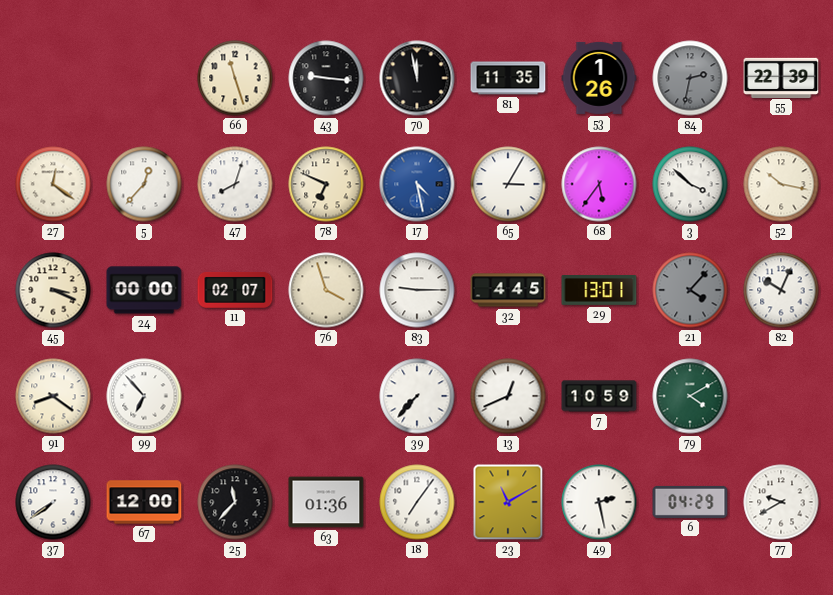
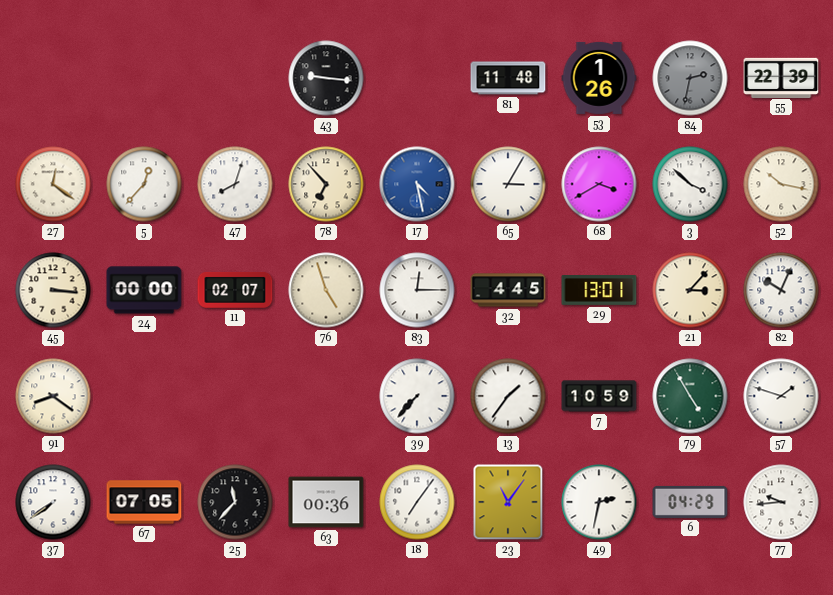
66: 11:27 -> none (235, 78)
70: 11:58 -> none (417, 78)
81: 11:35 -> 11:48 (508, 78)
78: 6:49 -> 6:53 (326, 184)
68: 5:36 -> 3:40 (599, 184)
45: 3:19 -> 3:16 (53, 290)
76: 3:57 -> 4:57 (326, 290)
83: 9:15 -> 12:15 (417, 290)
21: 4:07 -> 3:07 (690, 290)
21 dial: grey -> cream (690, 290)
99: 6:53 -> none (144, 396)
13: 12:41 -> 1:36 (508, 396)
79: 4:10 -> 4:55 (690, 396)
57: none -> 1:48 (781, 396)
67: 12:00 -> 07:05 (144, 502)
63: 01:36 -> 00:36 (326, 502)
23: 11:10 -> 11:06 (508, 502)
49: 2:28 -> 2:32 (599, 502)
77: 9:40 -> 9:44 (781, 502)
